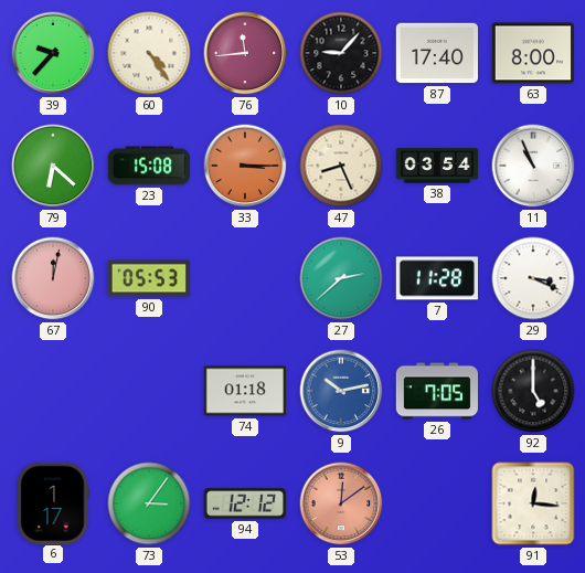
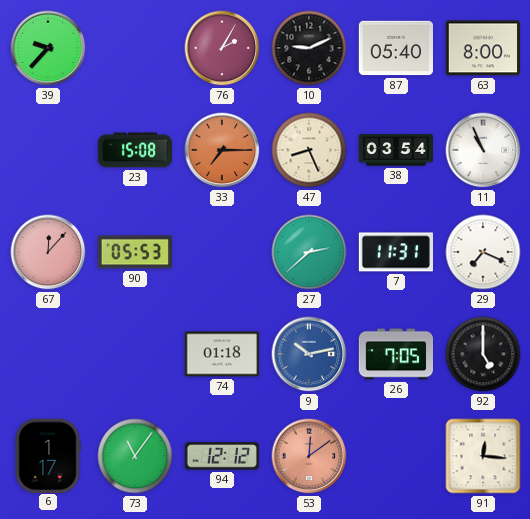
60: 4:24 -> none (149, 53)
76: 11:44 -> 2:05 (222, 48)
10: 9:07 -> 9:11 (309, 48)
87: 17:40 -> 05:40 (395, 48)
79: 6:22 -> none (53, 166)
33: 3:15 -> 7:15 (222, 150)
67: 12:02 -> 12:07 (48, 252)
7: 11:28 -> 11:31 (395, 252)
29: 3:19 -> 7:19 (483, 252)
73: 3:06 -> 11:06 (135, 456)
